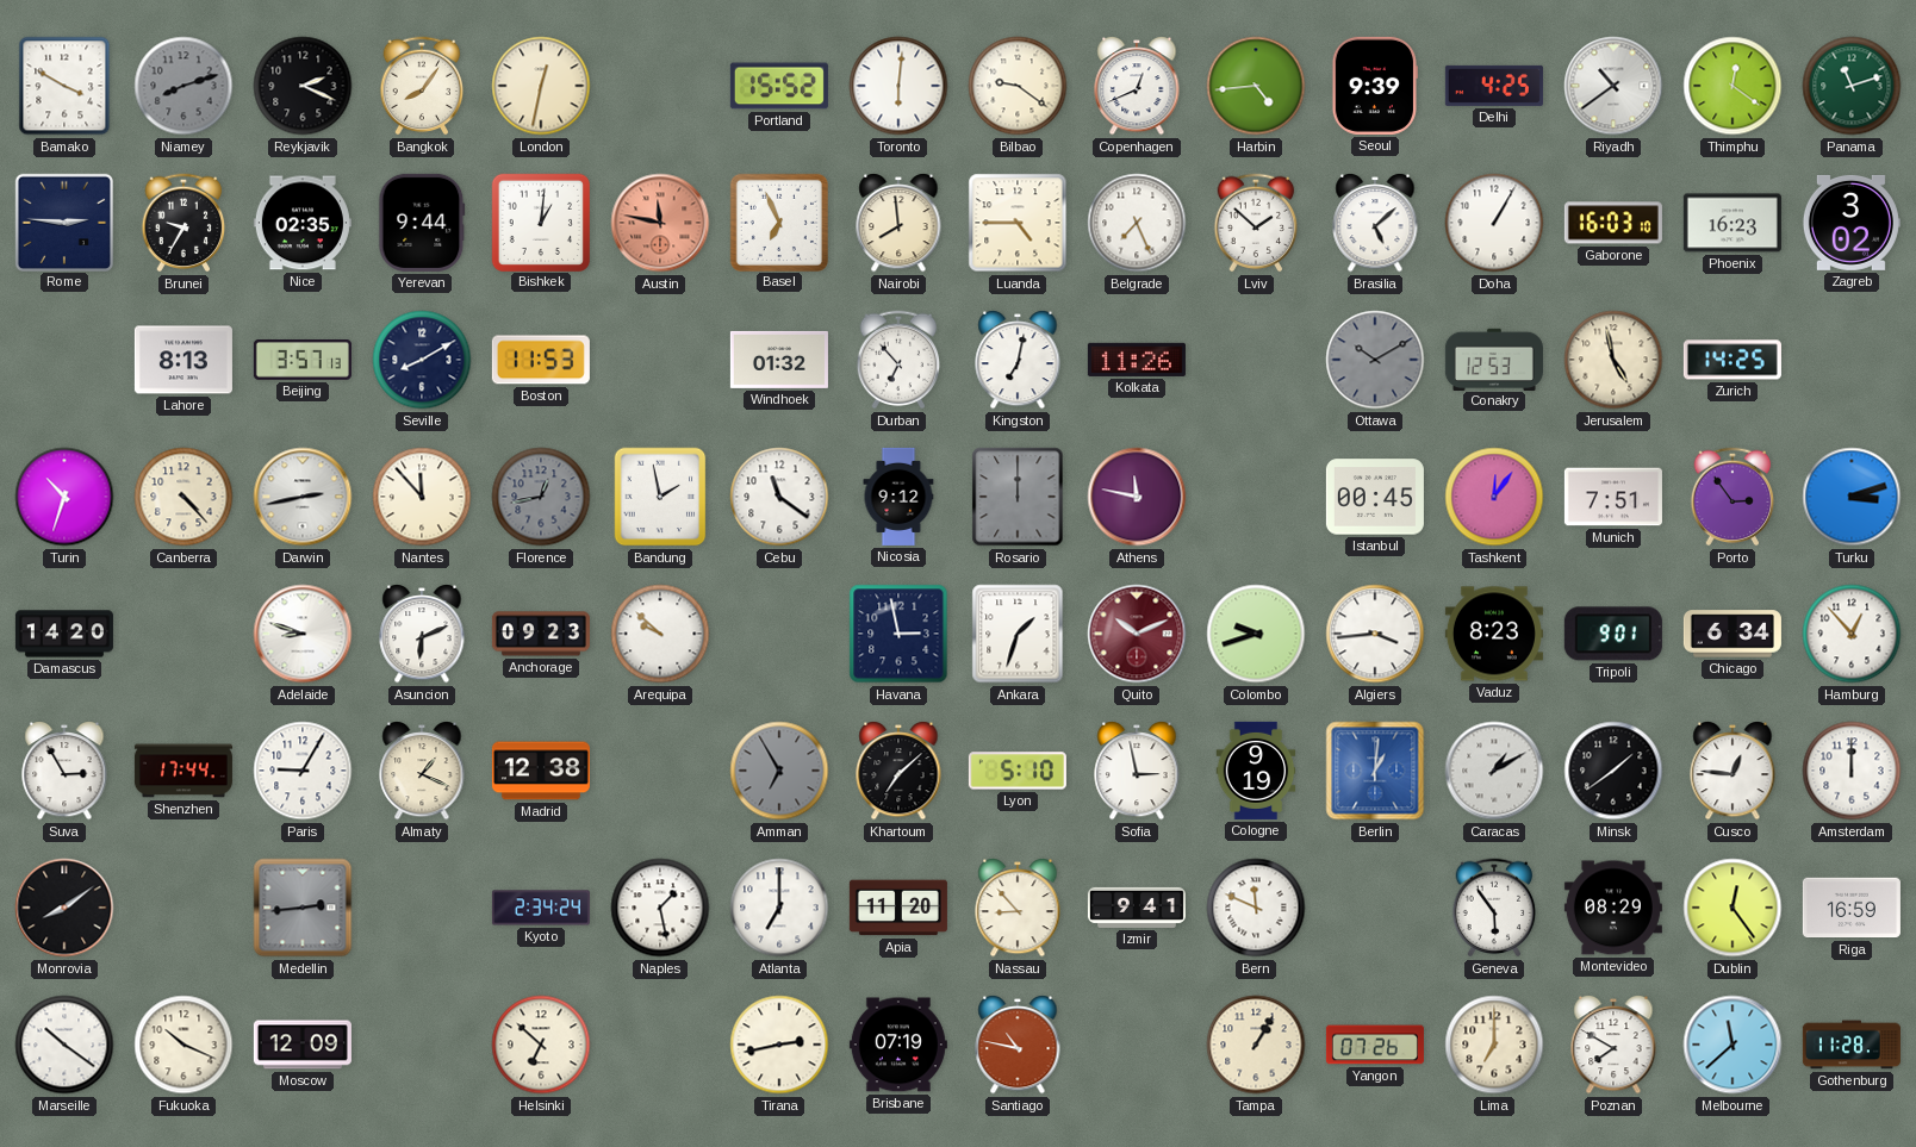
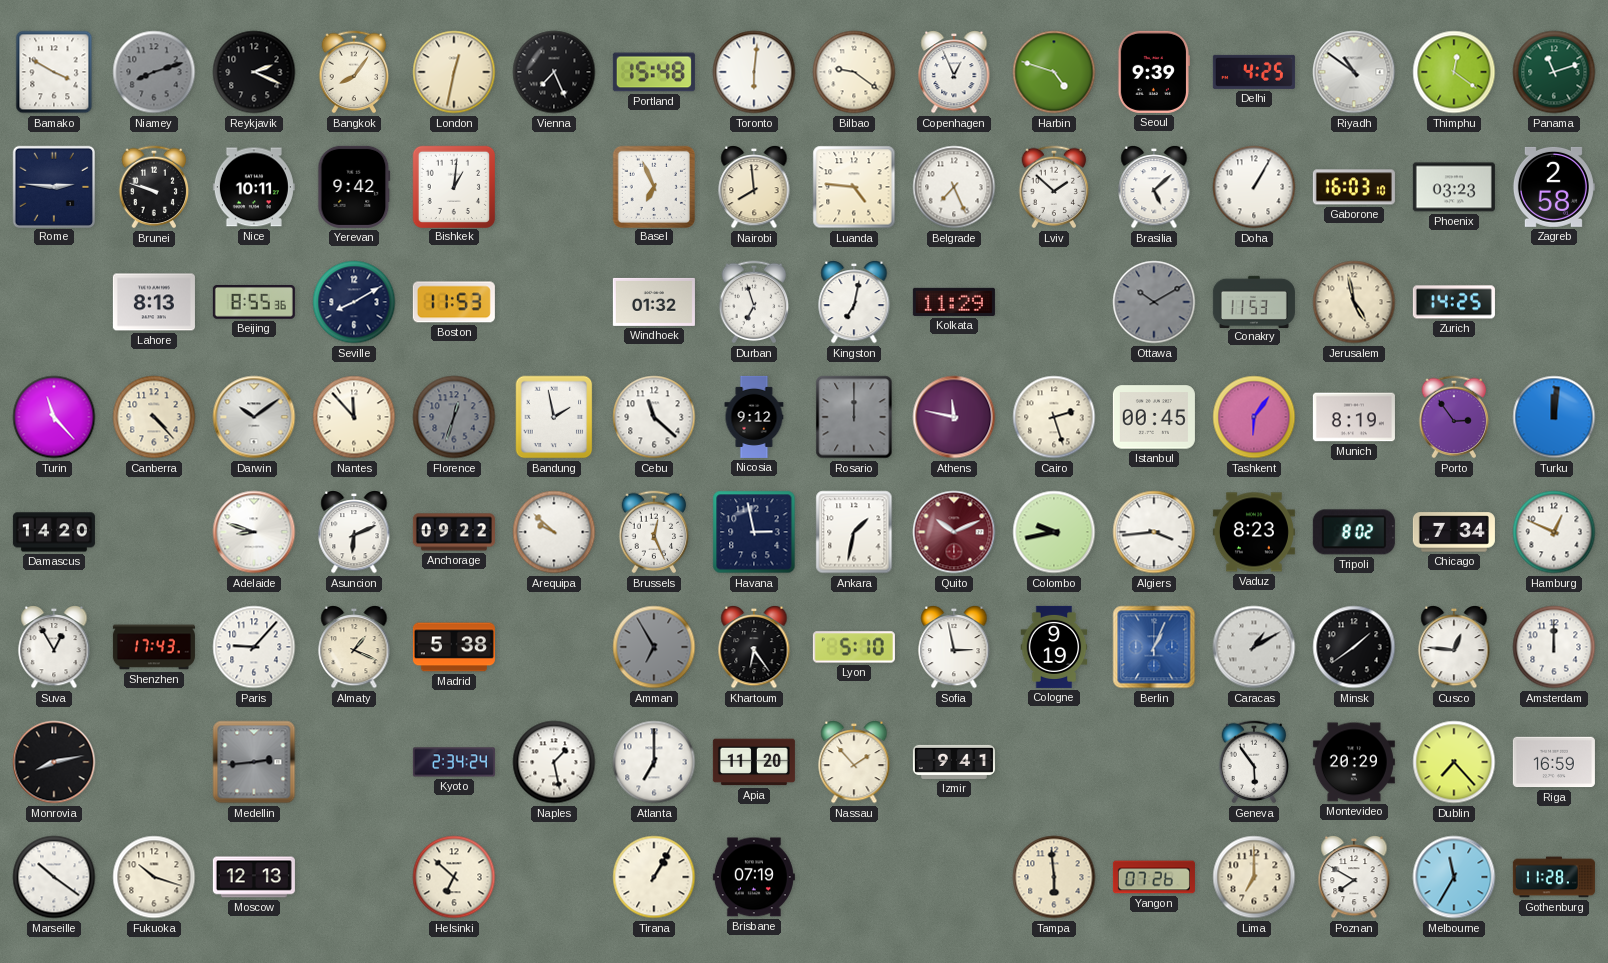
Vienna: none -> 7:26 (554, 72)
Portland: 15:52 -> 15:48 (654, 72)
Copenhagen: 12:41 -> 12:56 (954, 72)
Harbin: 4:44 -> 4:48 (1054, 72)
Riyadh: 10:39 -> 10:51 (1354, 72)
Brunei: 9:35 -> 9:48 (154, 187)
Nice: 02:35 -> 10:11 (254, 187)
Yerevan: 9:44 -> 9:42 (354, 187)
Austin: 11:47 -> none (660, 223)
Luanda: 4:45 -> 4:46 (854, 187)
Phoenix: 16:23 -> 03:23 (1454, 187)
Zagreb: 3:02 -> 2:58 (1553, 187)
Beijing: 3:57 -> 8:55 (254, 303)
Durban: 6:53 -> 6:57 (754, 302)
Kolkata: 11:26 -> 11:29 (954, 302)
Conakry: 12:53 -> 11:53 (1254, 301)
Turin: 10:33 -> 11:23 (54, 417)
Darwin: 2:43 -> 10:09 (254, 417)
Florence: 12:43 -> 12:33 (454, 417)
Cebu: 11:21 -> 11:22 (654, 417)
Cairo: none -> 2:27 (1054, 417)
Tashkent: 12:06 -> 6:06 (1254, 417)
Munich: 7:51 -> 8:19 (1354, 417)
Turku: 3:12 -> 12:01 (1554, 417)
Anchorage: 09:23 -> 09:22 (454, 532)
Brussels: none -> 12:26 (654, 532)
Ankara: 1:33 -> 1:32 (854, 532)
Colombo: 9:42 -> 9:43 (1054, 532)
Tripoli: 9:01 -> 8:02 (1354, 532)
Chicago: 6:34 -> 7:34 (1454, 532)
Hamburg: 12:53 -> 12:49 (1554, 532)
Suva: 2:55 -> 12:55 (54, 647)
Shenzhen: 17:44 -> 17:43 (154, 647)
Paris: 9:05 -> 9:07 (254, 647)
Madrid: 12:38 -> 5:38 (454, 647)
Khartoum: 7:08 -> 6:24 (754, 647)
Berlin: 1:01 -> 1:04 (1154, 647)
Monrovia: 8:09 -> 8:13 (54, 762)
Nassau: 8:53 -> 1:53 (854, 762)
Bern: 11:49 -> none (1256, 908)
Montevideo: 08:29 -> 20:29 (1354, 762)
Dublin: 12:24 -> 7:23 (1454, 762)
Fukuoka: 10:19 -> 10:18 (154, 877)
Moscow: 12:09 -> 12:13 (254, 877)
Tirana: 2:43 -> 1:05 (654, 877)
Santiago: 10:47 -> none (1018, 1045)
Tampa: 1:05 -> 5:59 (1054, 877)
Melbourne: 11:38 -> 11:35 (1454, 877)
